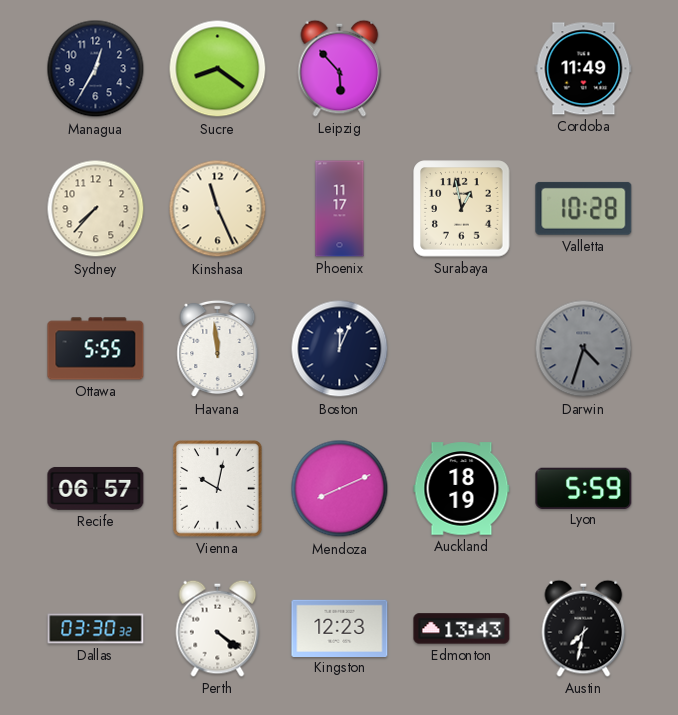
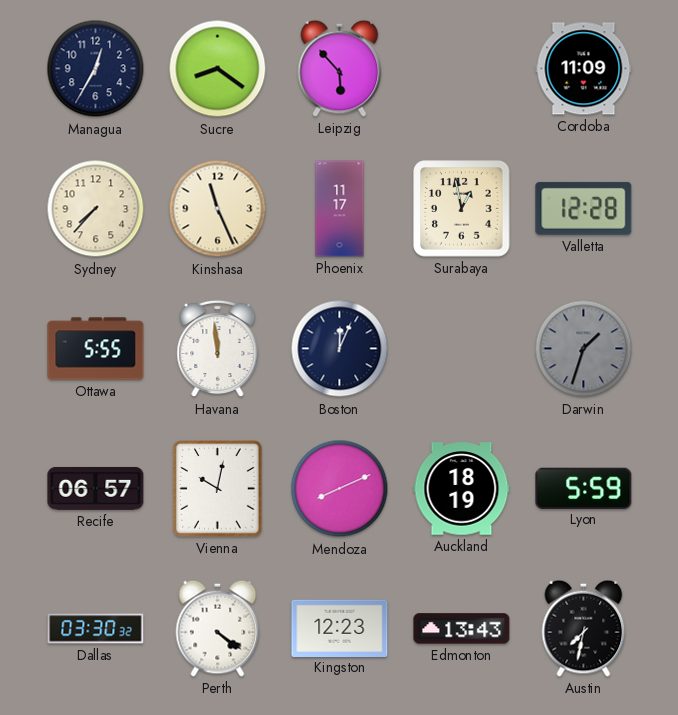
Cordoba: 11:49 -> 11:09 (584, 69)
Valletta: 10:28 -> 12:28 (584, 208)
Darwin: 4:33 -> 1:33 (584, 349)
